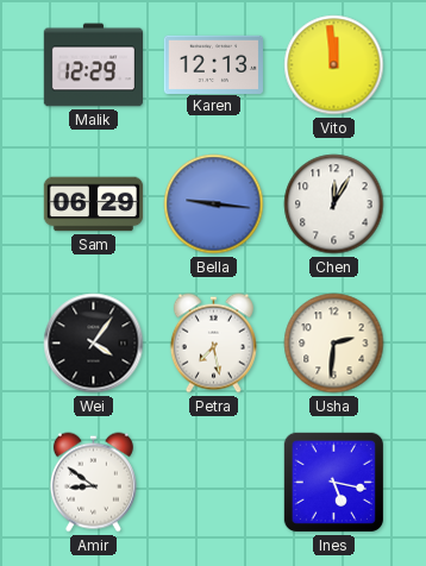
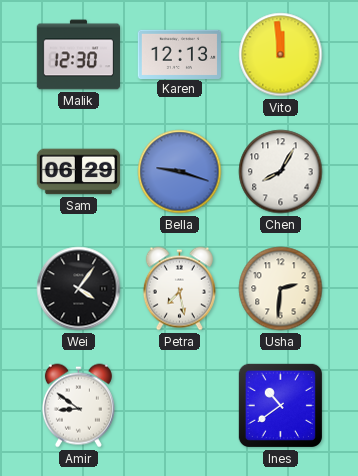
Malik: 12:29 -> 12:30 (79, 55)
Bella: 9:16 -> 9:18 (180, 172)
Chen: 12:05 -> 8:05 (281, 172)
Ines: 5:17 -> 10:39 (280, 405)
